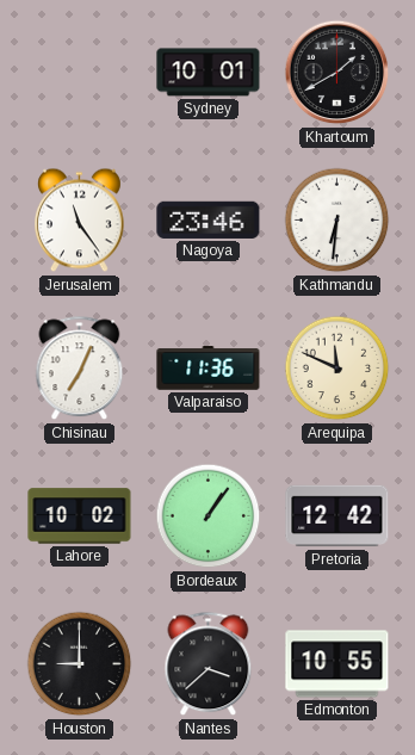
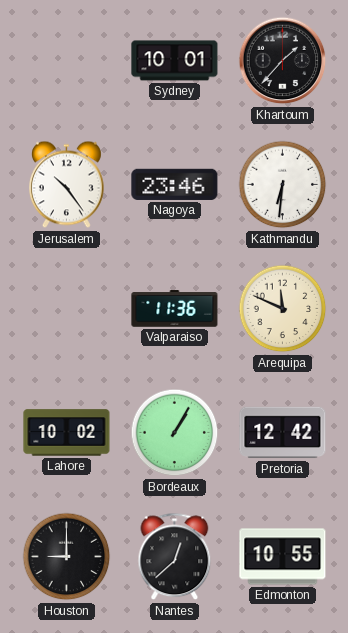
Khartoum: 1:40 -> 1:37 (283, 61)
Jerusalem: 11:24 -> 10:24 (67, 185)
Chisinau: 7:04 -> none (80, 369)
Bordeaux: 1:06 -> 1:05 (175, 433)
Nantes: 3:38 -> 12:38 (175, 557)
